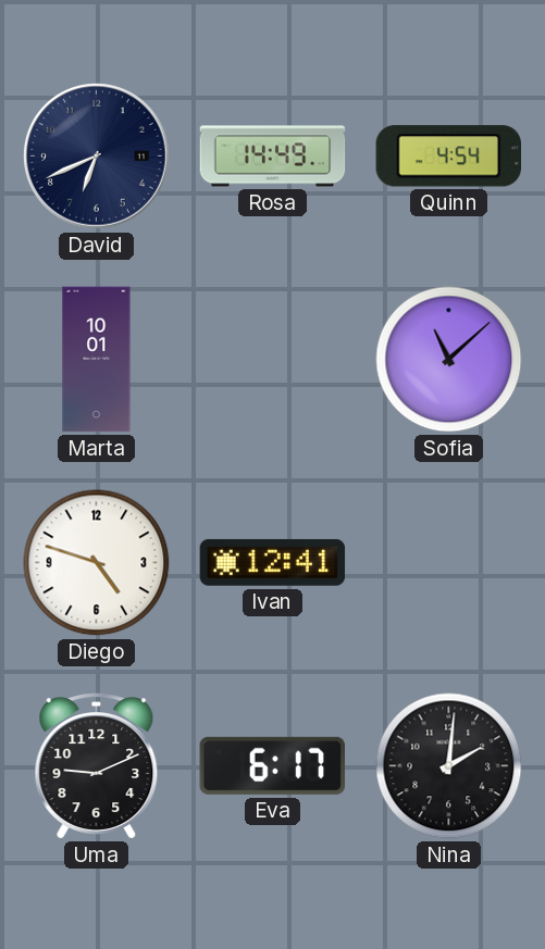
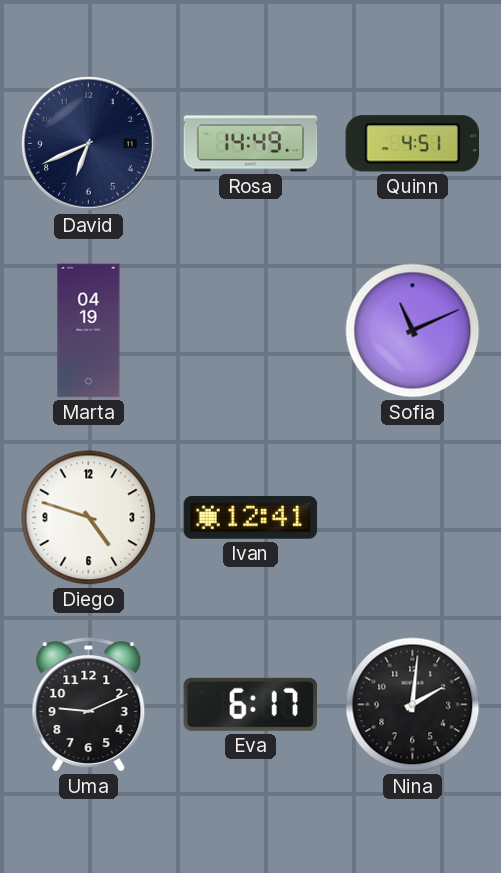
Quinn: 4:54 -> 4:51 (412, 144)
Marta: 10:01 -> 04:19 (89, 331)
Sofia: 11:08 -> 11:11 (413, 331)
